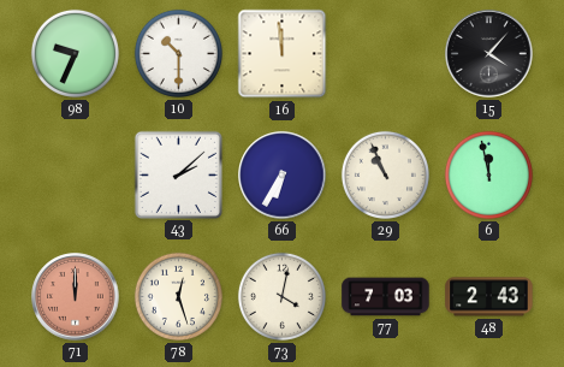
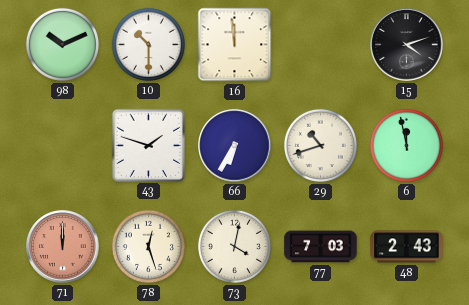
98: 9:34 -> 10:11 (62, 44)
15: 4:07 -> 4:12 (407, 45)
43: 2:08 -> 1:48 (148, 145)
29: 10:56 -> 10:42 (320, 145)
